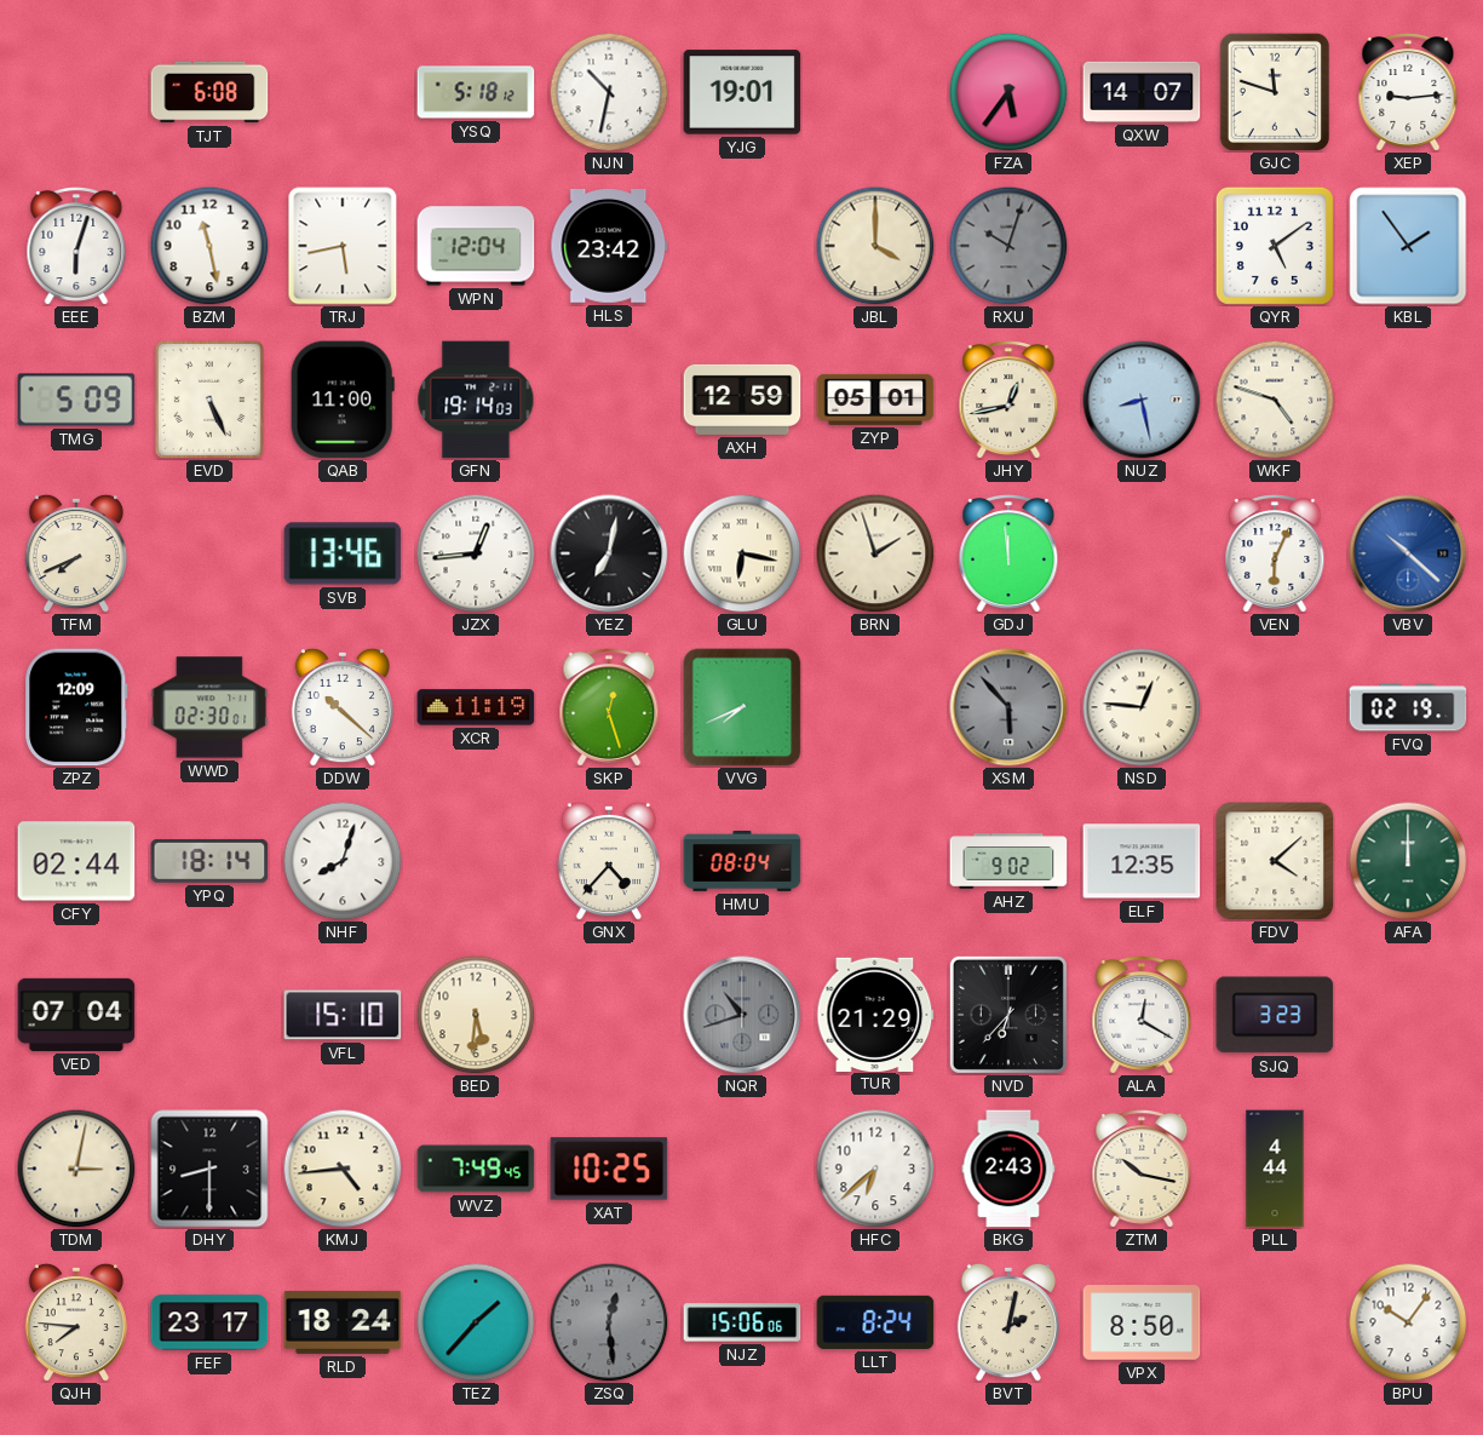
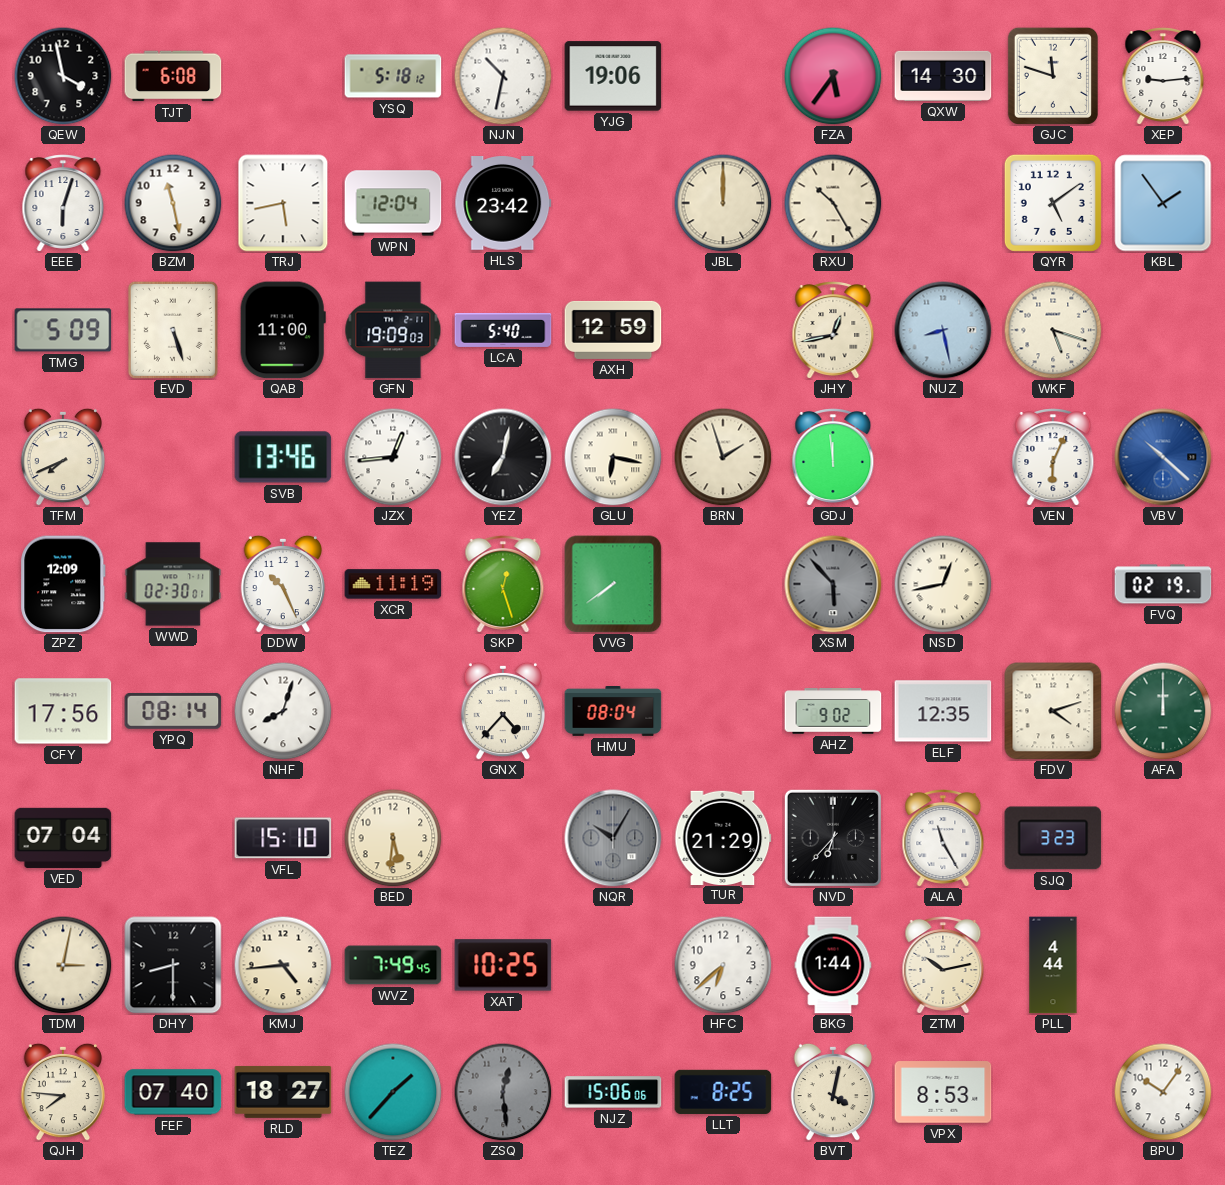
QEW: none -> 3:58 (63, 76)
YJG: 19:01 -> 19:06 (613, 76)
QXW: 14:07 -> 14:30 (943, 76)
JBL: 4:00 -> 12:00 (723, 203)
RXU: 10:03 -> 10:25 (833, 203)
RXU dial: grey -> cream (833, 203)
EVD: 5:26 -> 5:27 (173, 330)
GFN: 19:14 -> 19:09 (393, 330)
LCA: none -> 5:40 (503, 330)
ZYP: 05:01 -> none (875, 400)
WKF: 4:48 -> 5:18 (1053, 330)
DDW: 10:22 -> 10:26 (282, 584)
VVG: 7:41 -> 7:39 (613, 584)
NSD: 12:46 -> 12:43 (943, 584)
CFY: 02:44 -> 17:56 (63, 711)
YPQ: 18:14 -> 08:14 (173, 711)
FDV: 4:08 -> 4:12 (1053, 711)
NQR: 10:42 -> 10:05 (613, 838)
ALA: 12:20 -> 11:25 (943, 839)
BKG: 2:43 -> 1:44 (833, 965)
ZTM: 10:17 -> 10:13 (943, 966)
FEF: 23:17 -> 07:40 (173, 1092)
RLD: 18:24 -> 18:27 (283, 1092)
LLT: 8:24 -> 8:25 (723, 1092)
BVT: 2:02 -> 4:02 (832, 1092)
VPX: 8:50 -> 8:53 (943, 1092)
